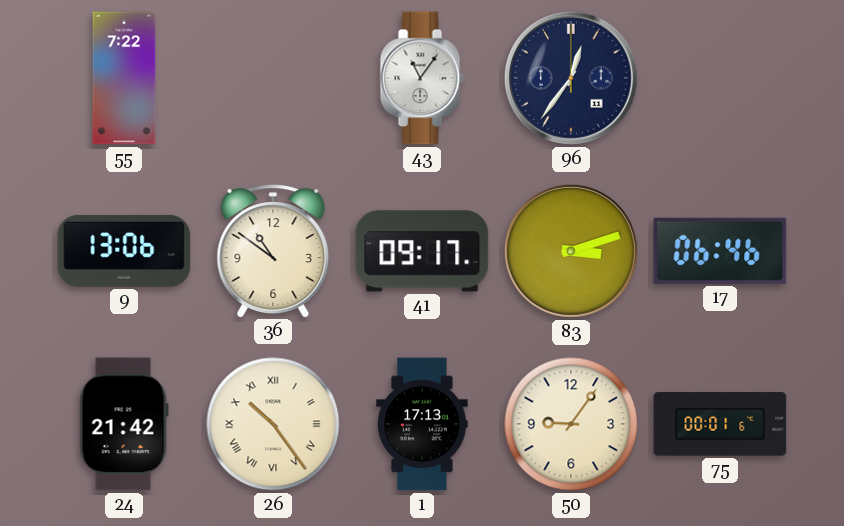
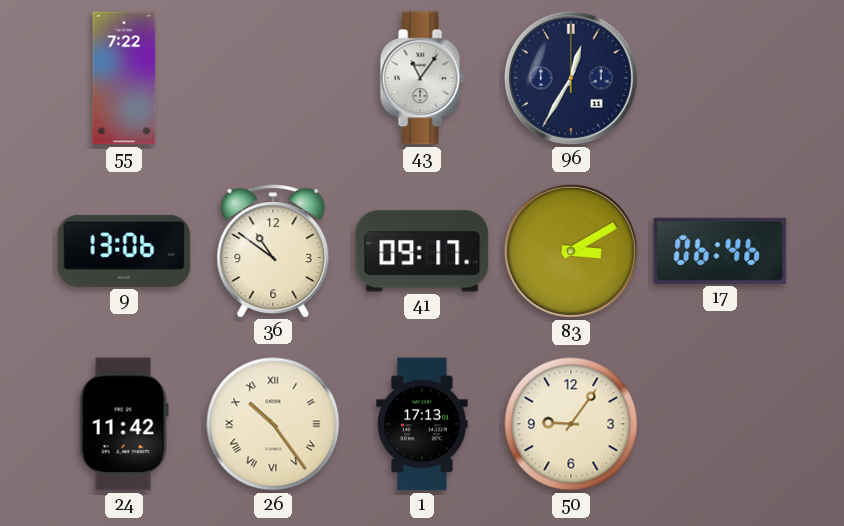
96: 12:36 -> 12:35 (571, 78)
83: 3:12 -> 3:10 (571, 251)
24: 21:42 -> 11:42 (124, 424)
75: 00:01 -> none (720, 424)
